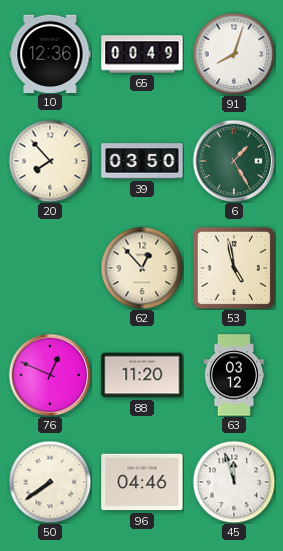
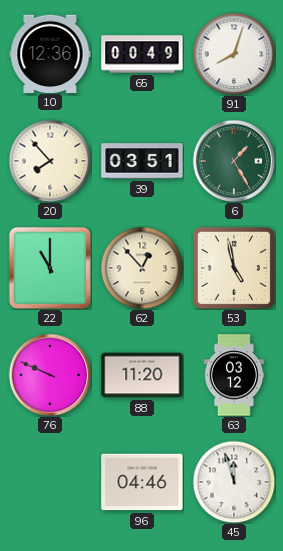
39: 03:50 -> 03:51 (142, 161)
22: none -> 11:00 (49, 267)
76: 12:49 -> 9:49 (50, 375)
50: 7:39 -> none (50, 482)
